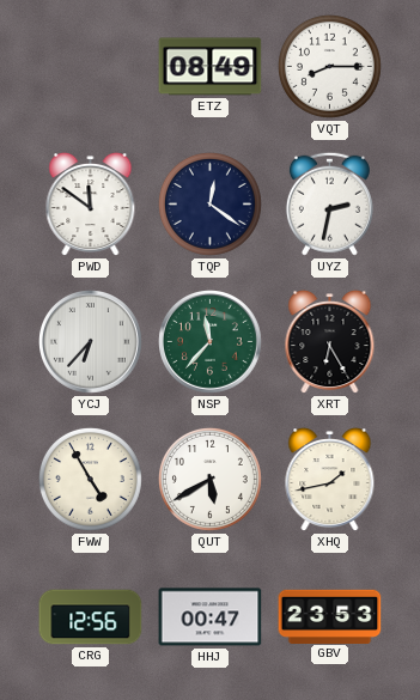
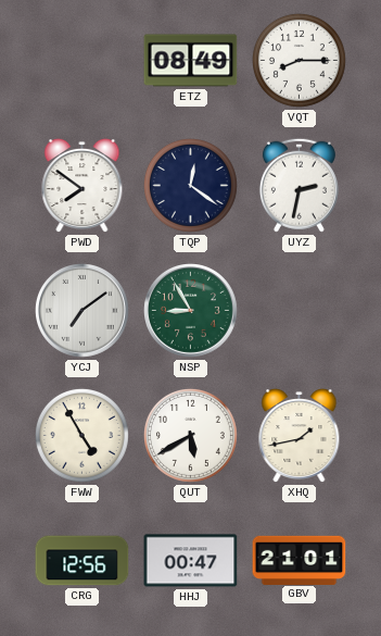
PWD: 11:51 -> 7:51 (82, 186)
YCJ: 6:37 -> 7:09 (82, 311)
NSP: 11:37 -> 8:55 (191, 311)
XRT: 6:25 -> none (330, 342)
GBV: 23:53 -> 21:01 (300, 560)
